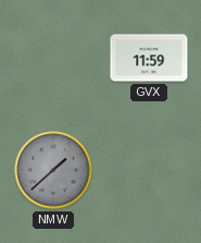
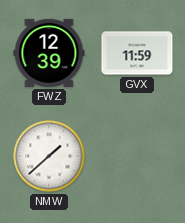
FWZ: none -> 12:39 (49, 53)
NMW dial: grey -> white (49, 156)
